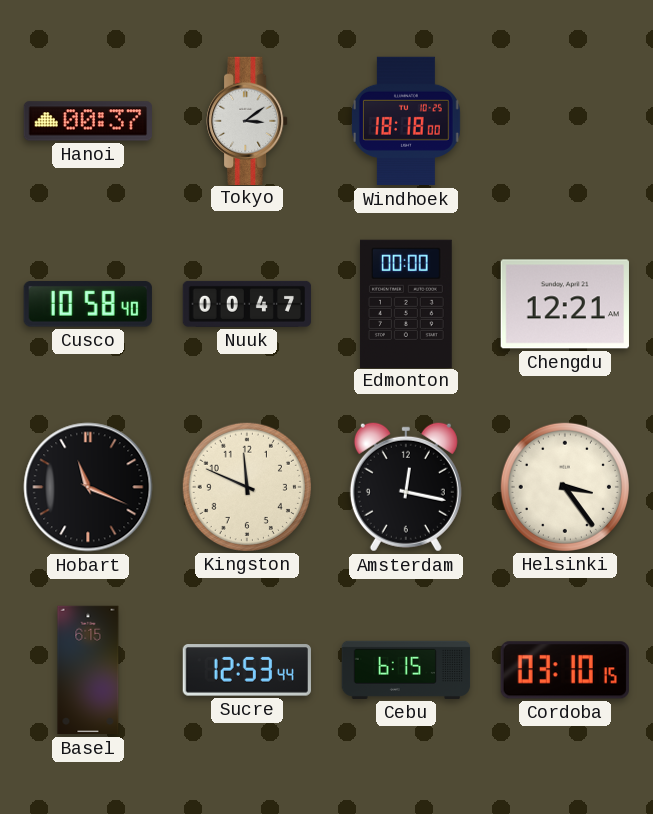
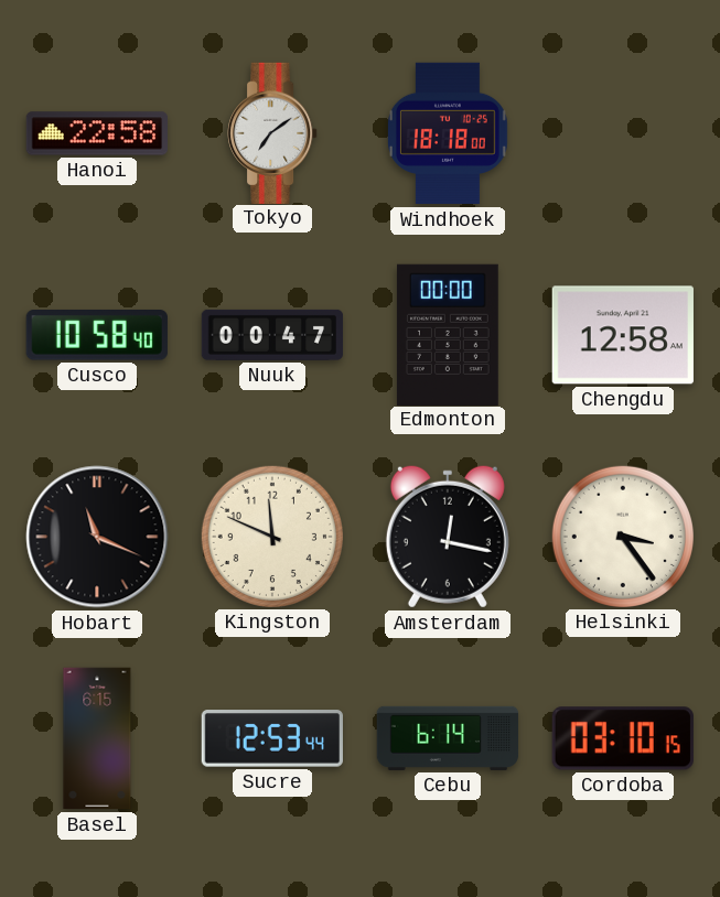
Hanoi: 00:37 -> 22:58 (96, 133)
Tokyo: 3:09 -> 7:09 (272, 132)
Chengdu: 12:21 -> 12:58 (623, 335)
Cebu: 6:15 -> 6:14 (448, 738)
